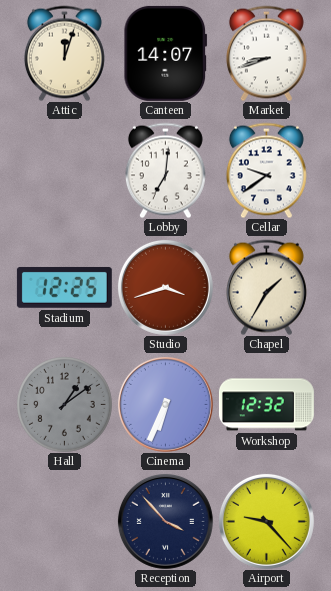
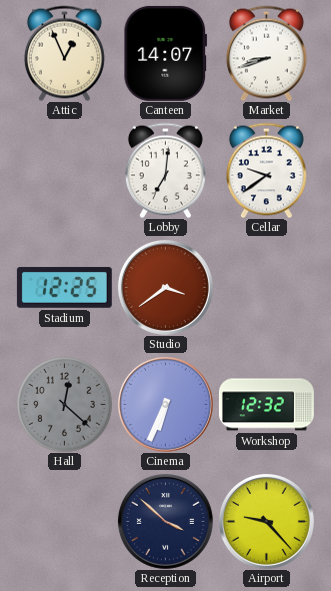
Attic: 12:03 -> 12:56 (64, 53)
Studio: 3:42 -> 3:39 (165, 287)
Chapel: 1:35 -> none (266, 287)
Hall: 1:09 -> 12:22 (65, 405)
Reception: 3:53 -> 3:52 (165, 521)
